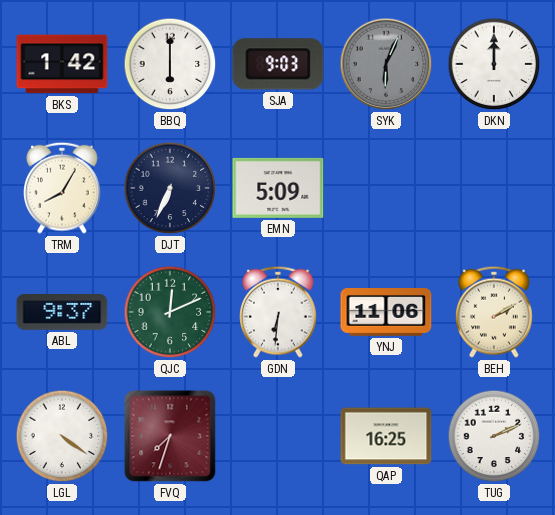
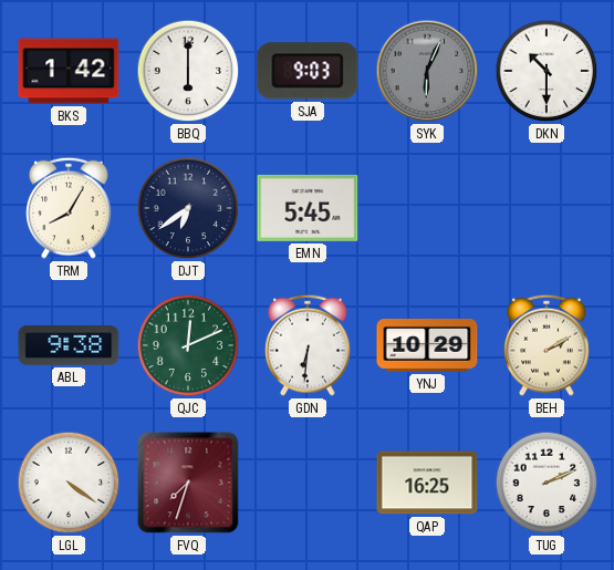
DKN: 12:00 -> 10:30 (547, 71)
DJT: 6:34 -> 6:39 (188, 208)
EMN: 5:09 -> 5:45 (308, 208)
ABL: 9:37 -> 9:38 (69, 345)
YNJ: 11:06 -> 10:29 (427, 346)
